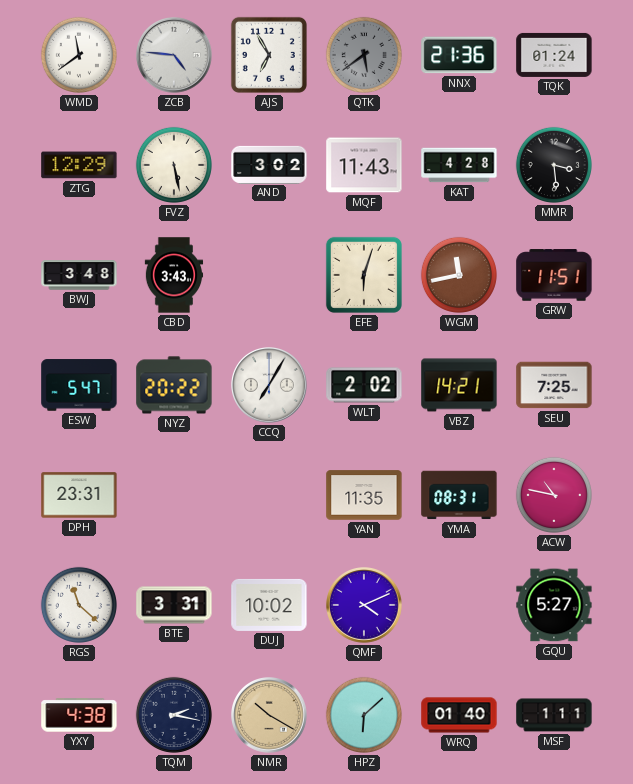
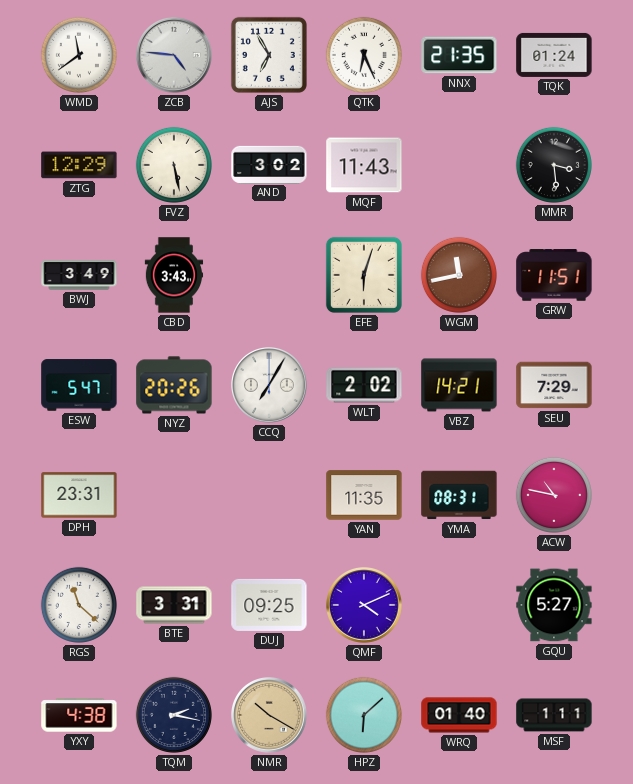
QTK: 5:39 -> 6:26 (364, 55)
QTK dial: grey -> white (364, 55)
NNX: 21:36 -> 21:35 (459, 55)
KAT: 4:28 -> none (459, 165)
BWJ: 3:48 -> 3:49 (79, 275)
NYZ: 20:22 -> 20:26 (174, 385)
SEU: 7:25 -> 7:29 (554, 385)
DUJ: 10:02 -> 09:25 (269, 605)
